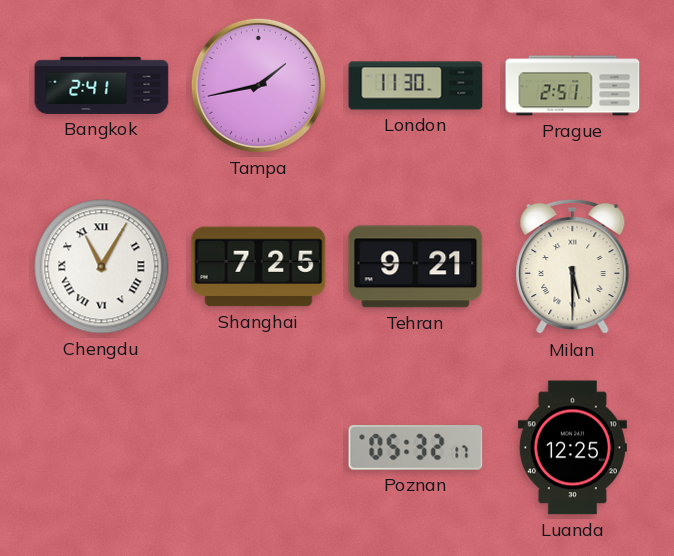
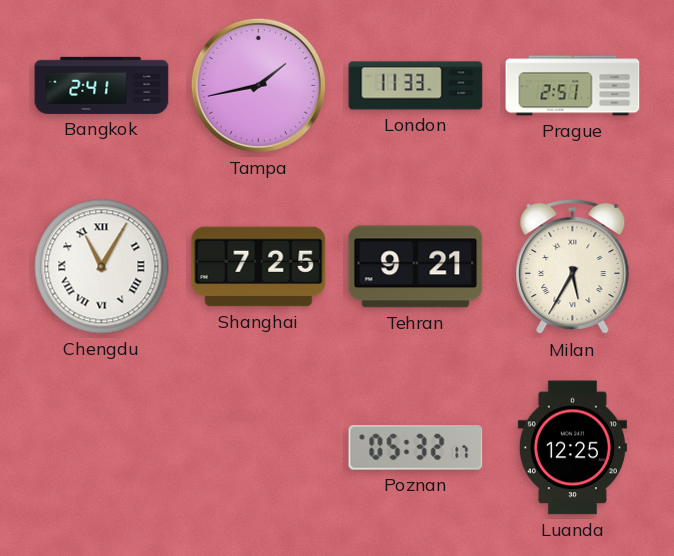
London: 11:30 -> 11:33 (416, 86)
Milan: 5:30 -> 5:35 (573, 267)
